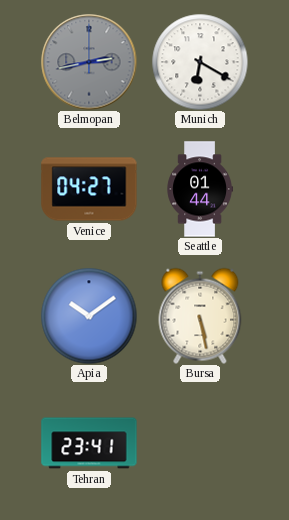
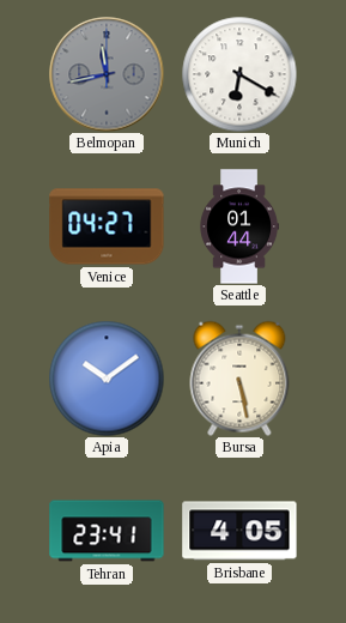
Belmopan: 2:43 -> 11:43 (107, 74)
Brisbane: none -> 4:05 (239, 531)
